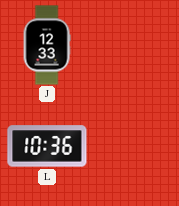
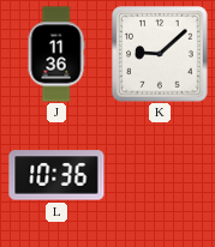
J: 12:33 -> 11:36 (56, 54)
K: none -> 9:08 (160, 54)
